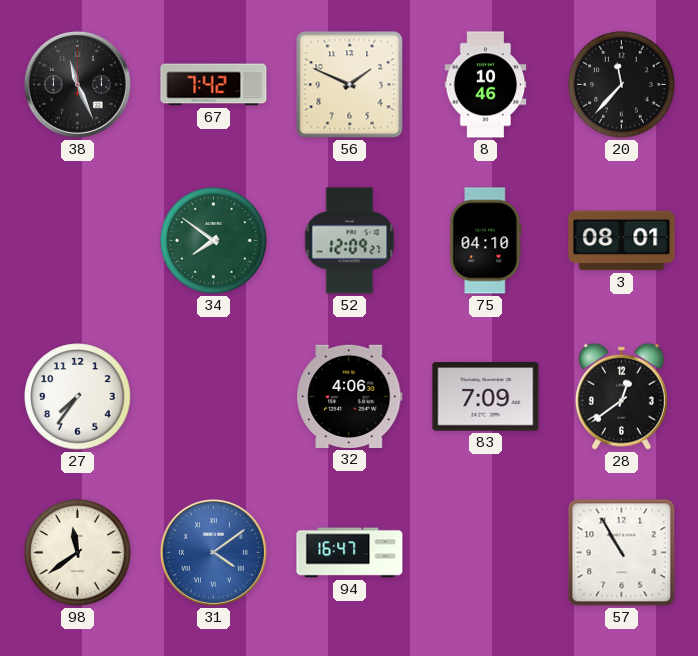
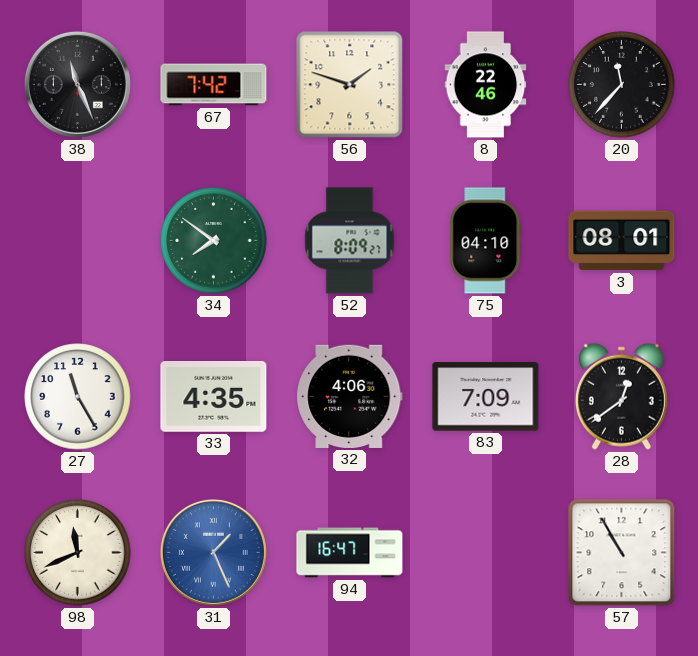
56: 1:49 -> 1:48 (350, 85)
8: 10:46 -> 22:46 (486, 85)
52: 12:09 -> 8:09 (350, 241)
27: 7:36 -> 11:25 (78, 397)
33: none -> 4:35 (214, 397)
98: 11:39 -> 11:41 (78, 553)
31: 4:09 -> 1:26 (213, 552)
